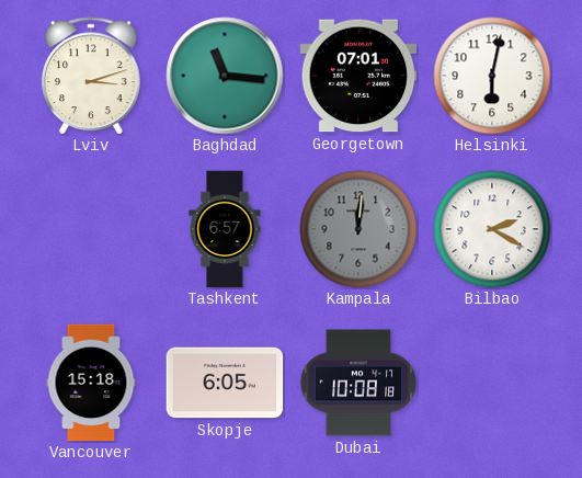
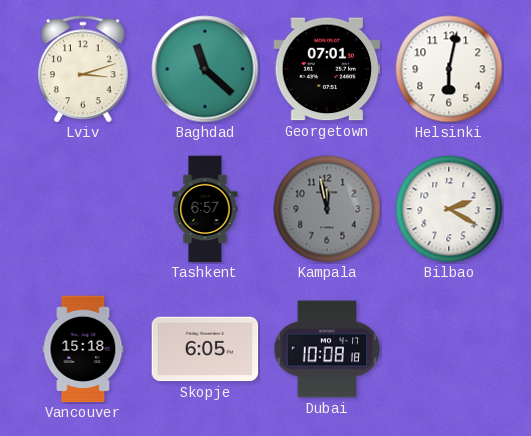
Baghdad: 11:16 -> 11:22 (205, 69)
Kampala: 12:01 -> 11:58 (327, 209)
